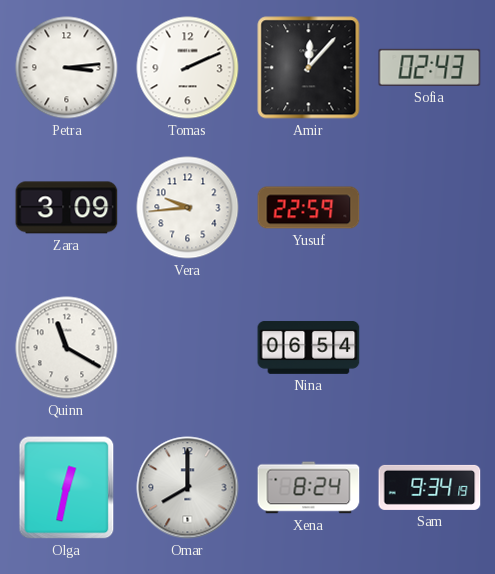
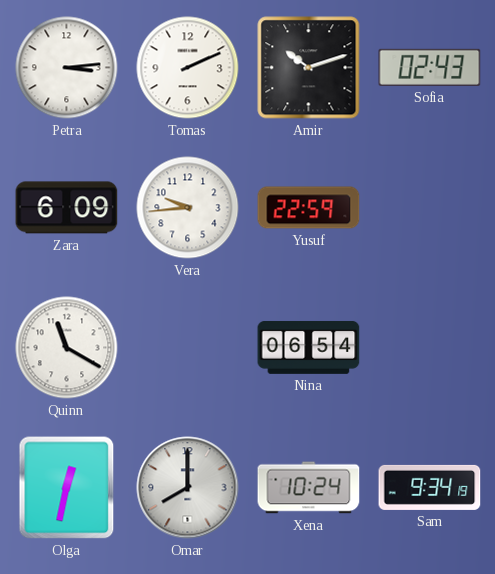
Amir: 12:07 -> 10:12 (309, 68)
Zara: 3:09 -> 6:09 (67, 208)
Xena: 8:24 -> 10:24 (309, 488)
